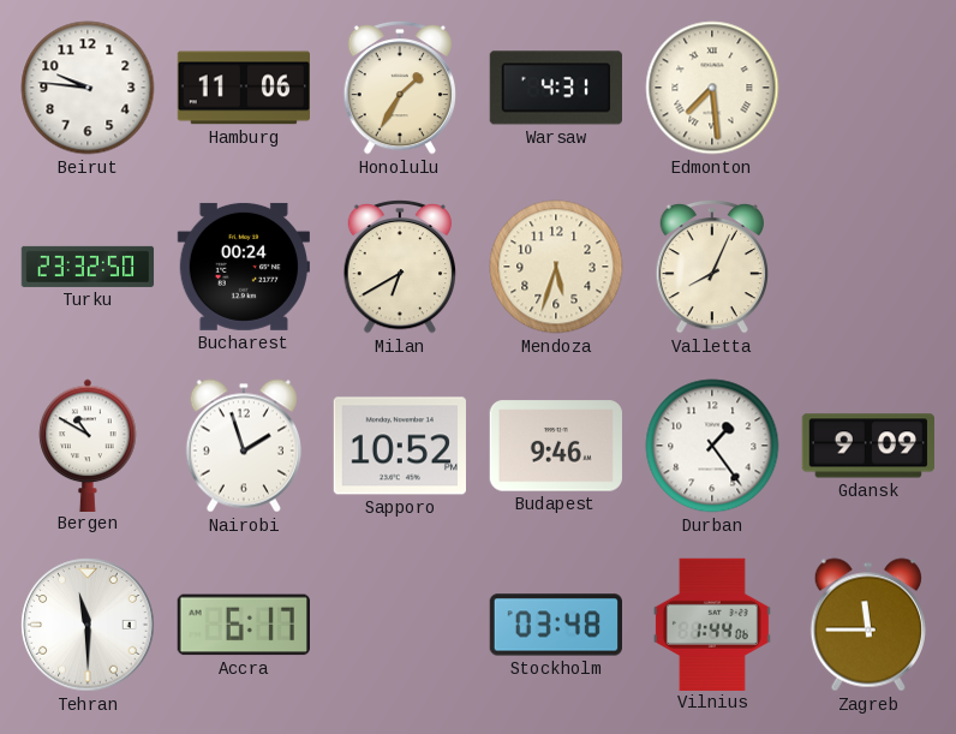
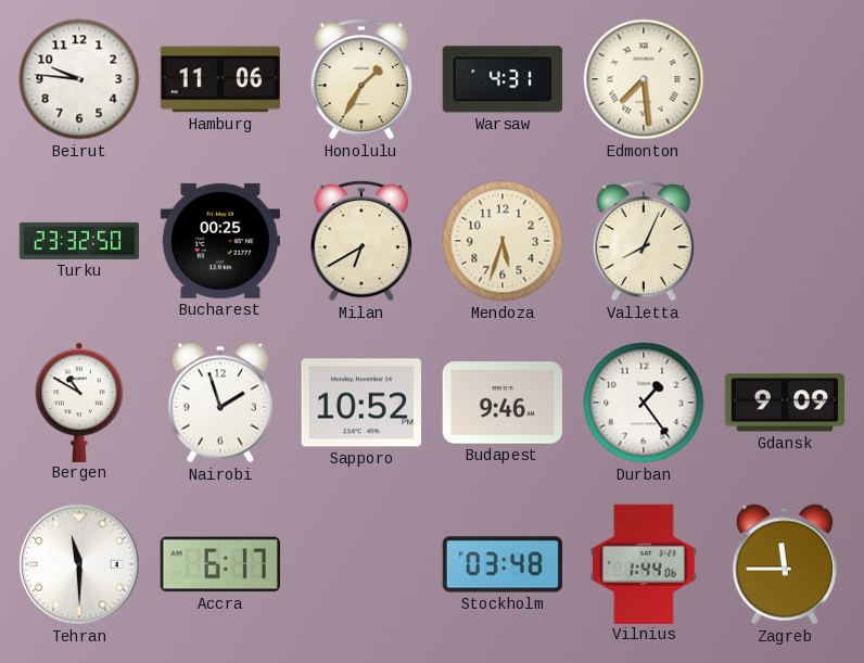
Bucharest: 00:24 -> 00:25 (219, 241)
